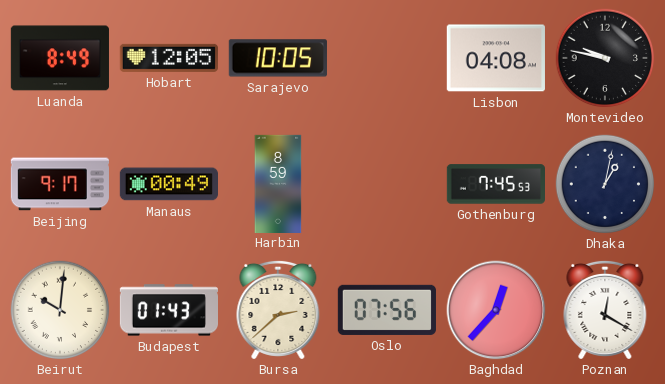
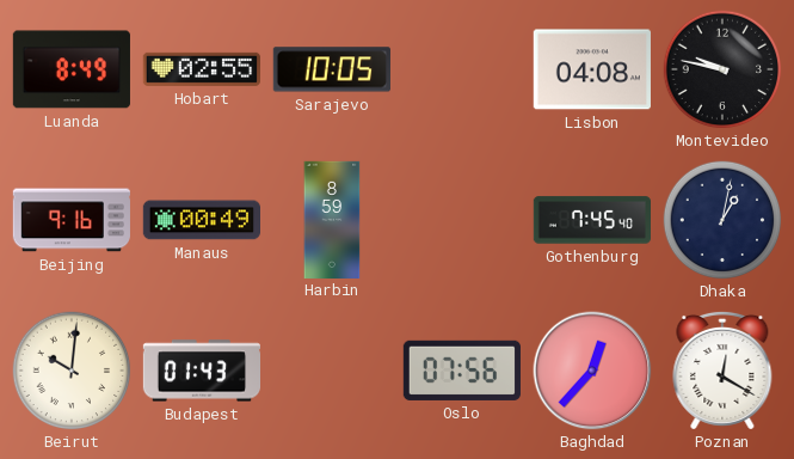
Hobart: 12:05 -> 02:55 (202, 69)
Beijing: 9:17 -> 9:16 (72, 220)
Gothenburg: 7:45:53 -> 7:45:40 (591, 220)
Bursa: 2:38 -> none (278, 310)
